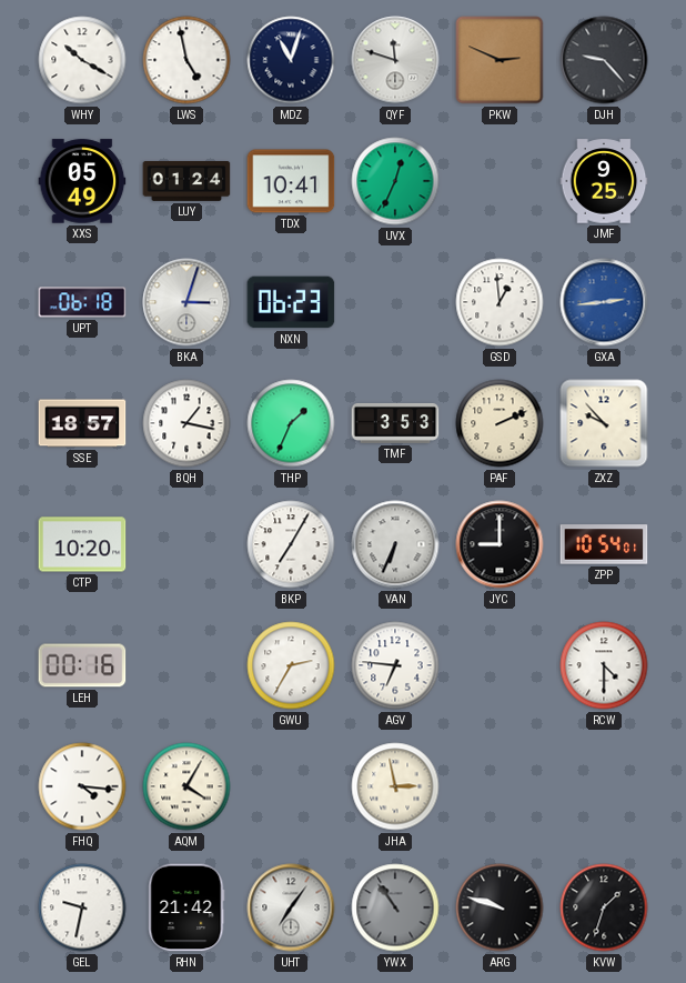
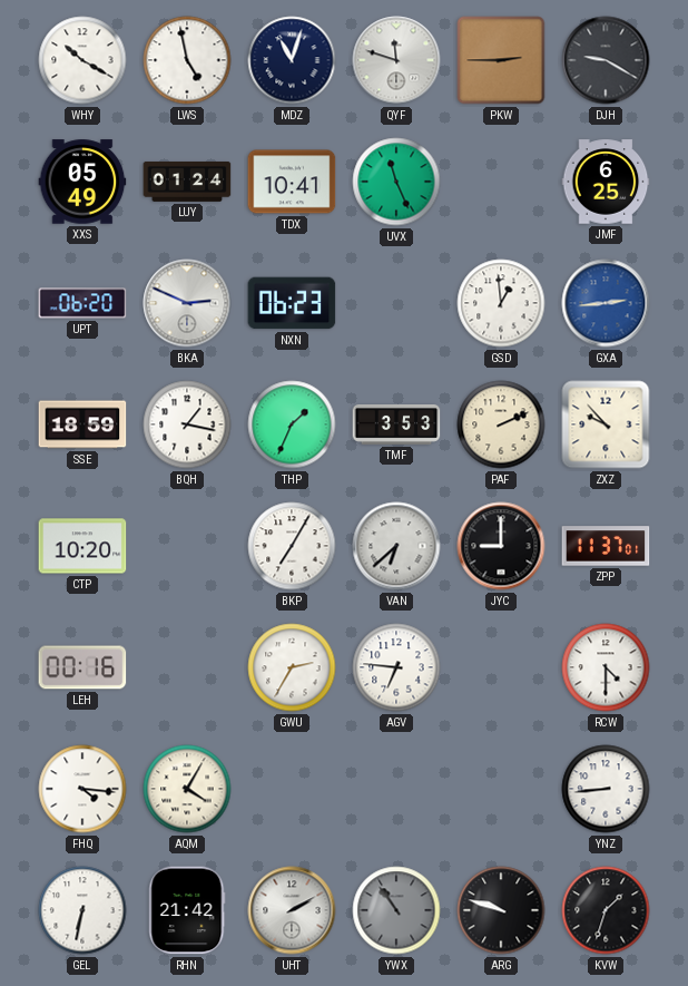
PKW: 2:49 -> 2:45 (501, 60)
DJH: 9:23 -> 9:20 (606, 60)
UVX: 12:34 -> 11:26 (396, 182)
JMF: 9:25 -> 6:25 (606, 182)
UPT: 06:18 -> 06:20 (82, 303)
BKA: 3:03 -> 2:49 (187, 303)
SSE: 18:57 -> 18:59 (82, 424)
VAN: 6:34 -> 6:38 (396, 546)
ZPP: 10:54 -> 11:37 (606, 546)
JHA: 2:58 -> none (395, 786)
YNZ: none -> 8:44 (606, 789)
GEL: 9:32 -> 6:32 (82, 910)
UHT: 7:06 -> 2:10 (292, 910)
